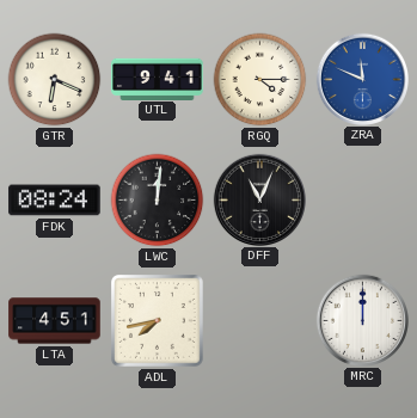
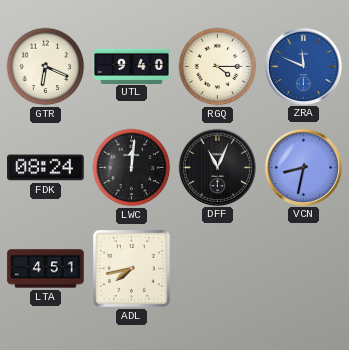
UTL: 9:41 -> 9:40 (132, 66)
VCN: none -> 8:32 (303, 167)
MRC: 12:00 -> none (362, 320)
